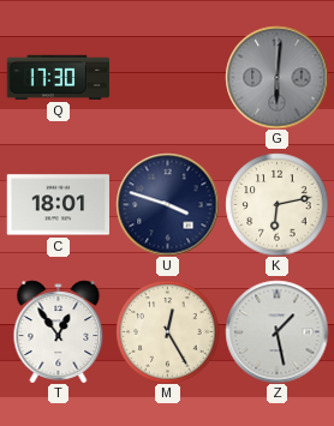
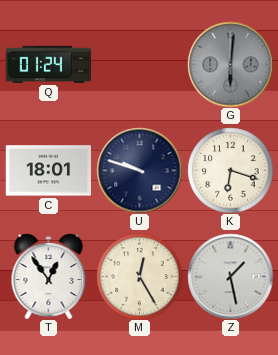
Q: 17:30 -> 01:24 (48, 64)
U: 3:48 -> 9:48 (139, 170)
K: 6:13 -> 6:18 (230, 170)
